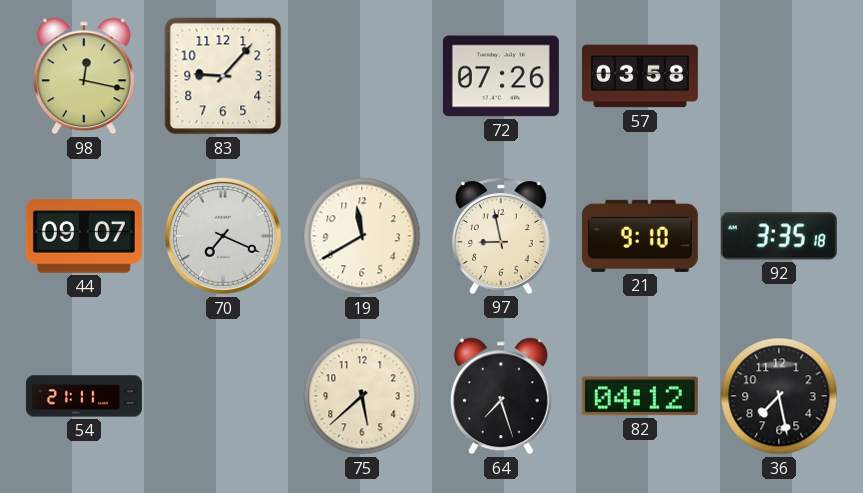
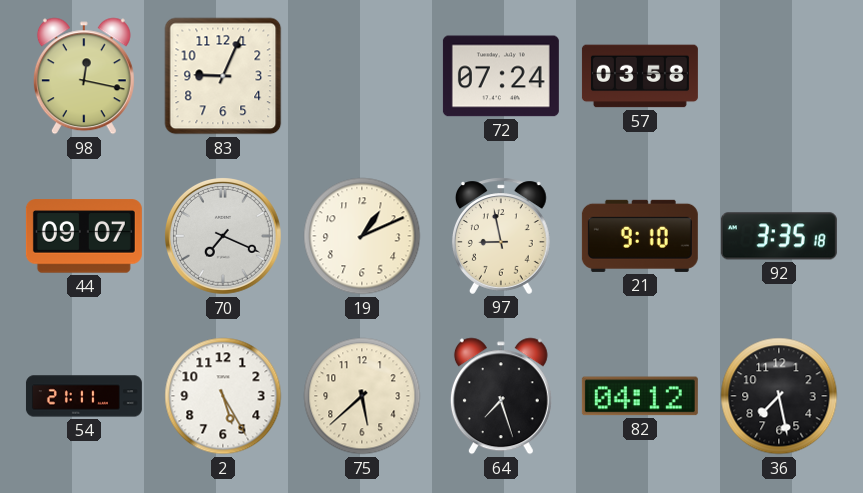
83: 9:07 -> 9:04 (223, 76)
72: 07:26 -> 07:24 (501, 76)
19: 11:40 -> 1:11 (362, 236)
2: none -> 5:25 (223, 396)
